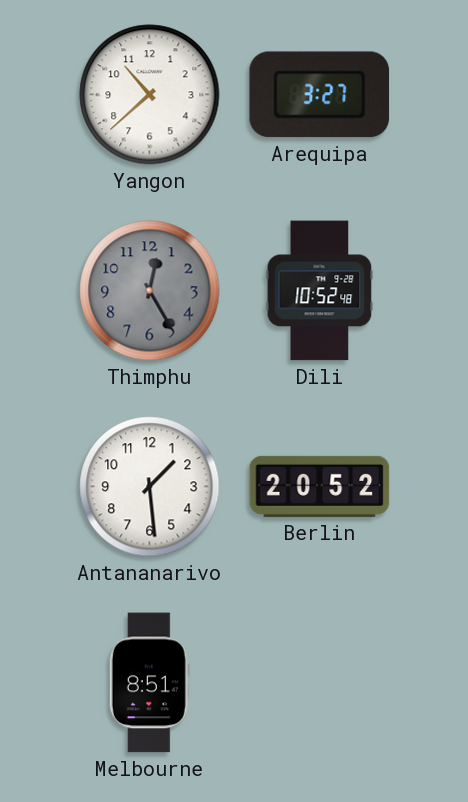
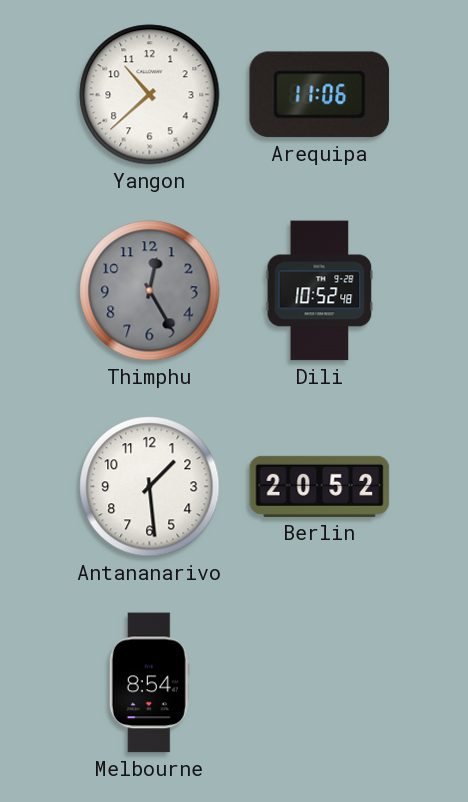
Arequipa: 3:27 -> 11:06 (320, 95)
Melbourne: 8:51 -> 8:54 (149, 683)
